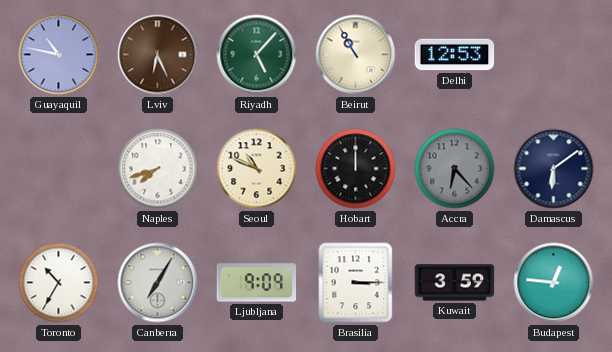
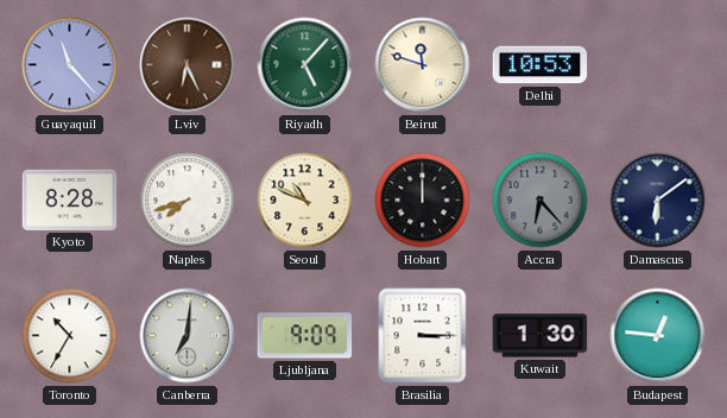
Guayaquil: 10:47 -> 11:23 (70, 65)
Beirut: 10:55 -> 11:48 (423, 65)
Delhi: 12:53 -> 10:53 (540, 65)
Kyoto: none -> 8:28 (70, 199)
Canberra: 7:05 -> 7:01 (188, 336)
Kuwait: 3:59 -> 1:30 (540, 336)
